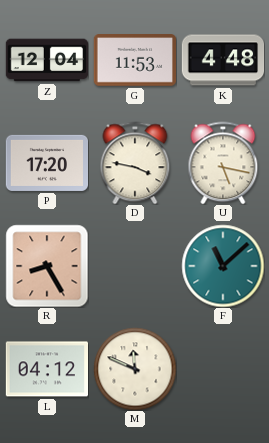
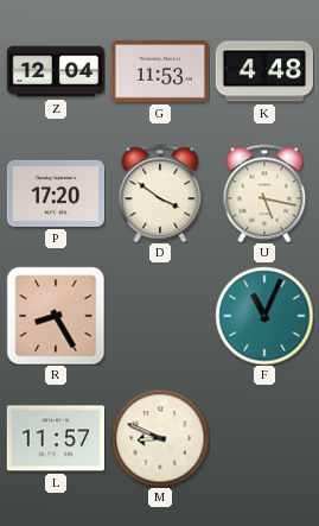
D: 3:47 -> 3:51 (160, 194)
F: 11:08 -> 11:04 (264, 316)
L: 04:12 -> 11:57 (55, 438)
M: 11:49 -> 8:49 (160, 438)
